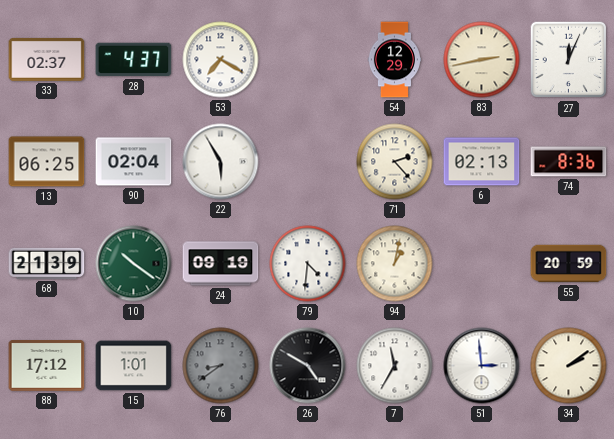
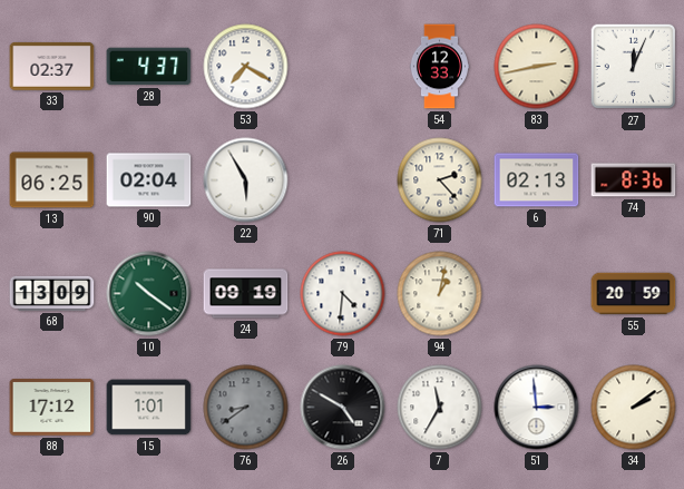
54: 12:29 -> 12:33 (439, 67)
68: 21:39 -> 13:09 (52, 293)
